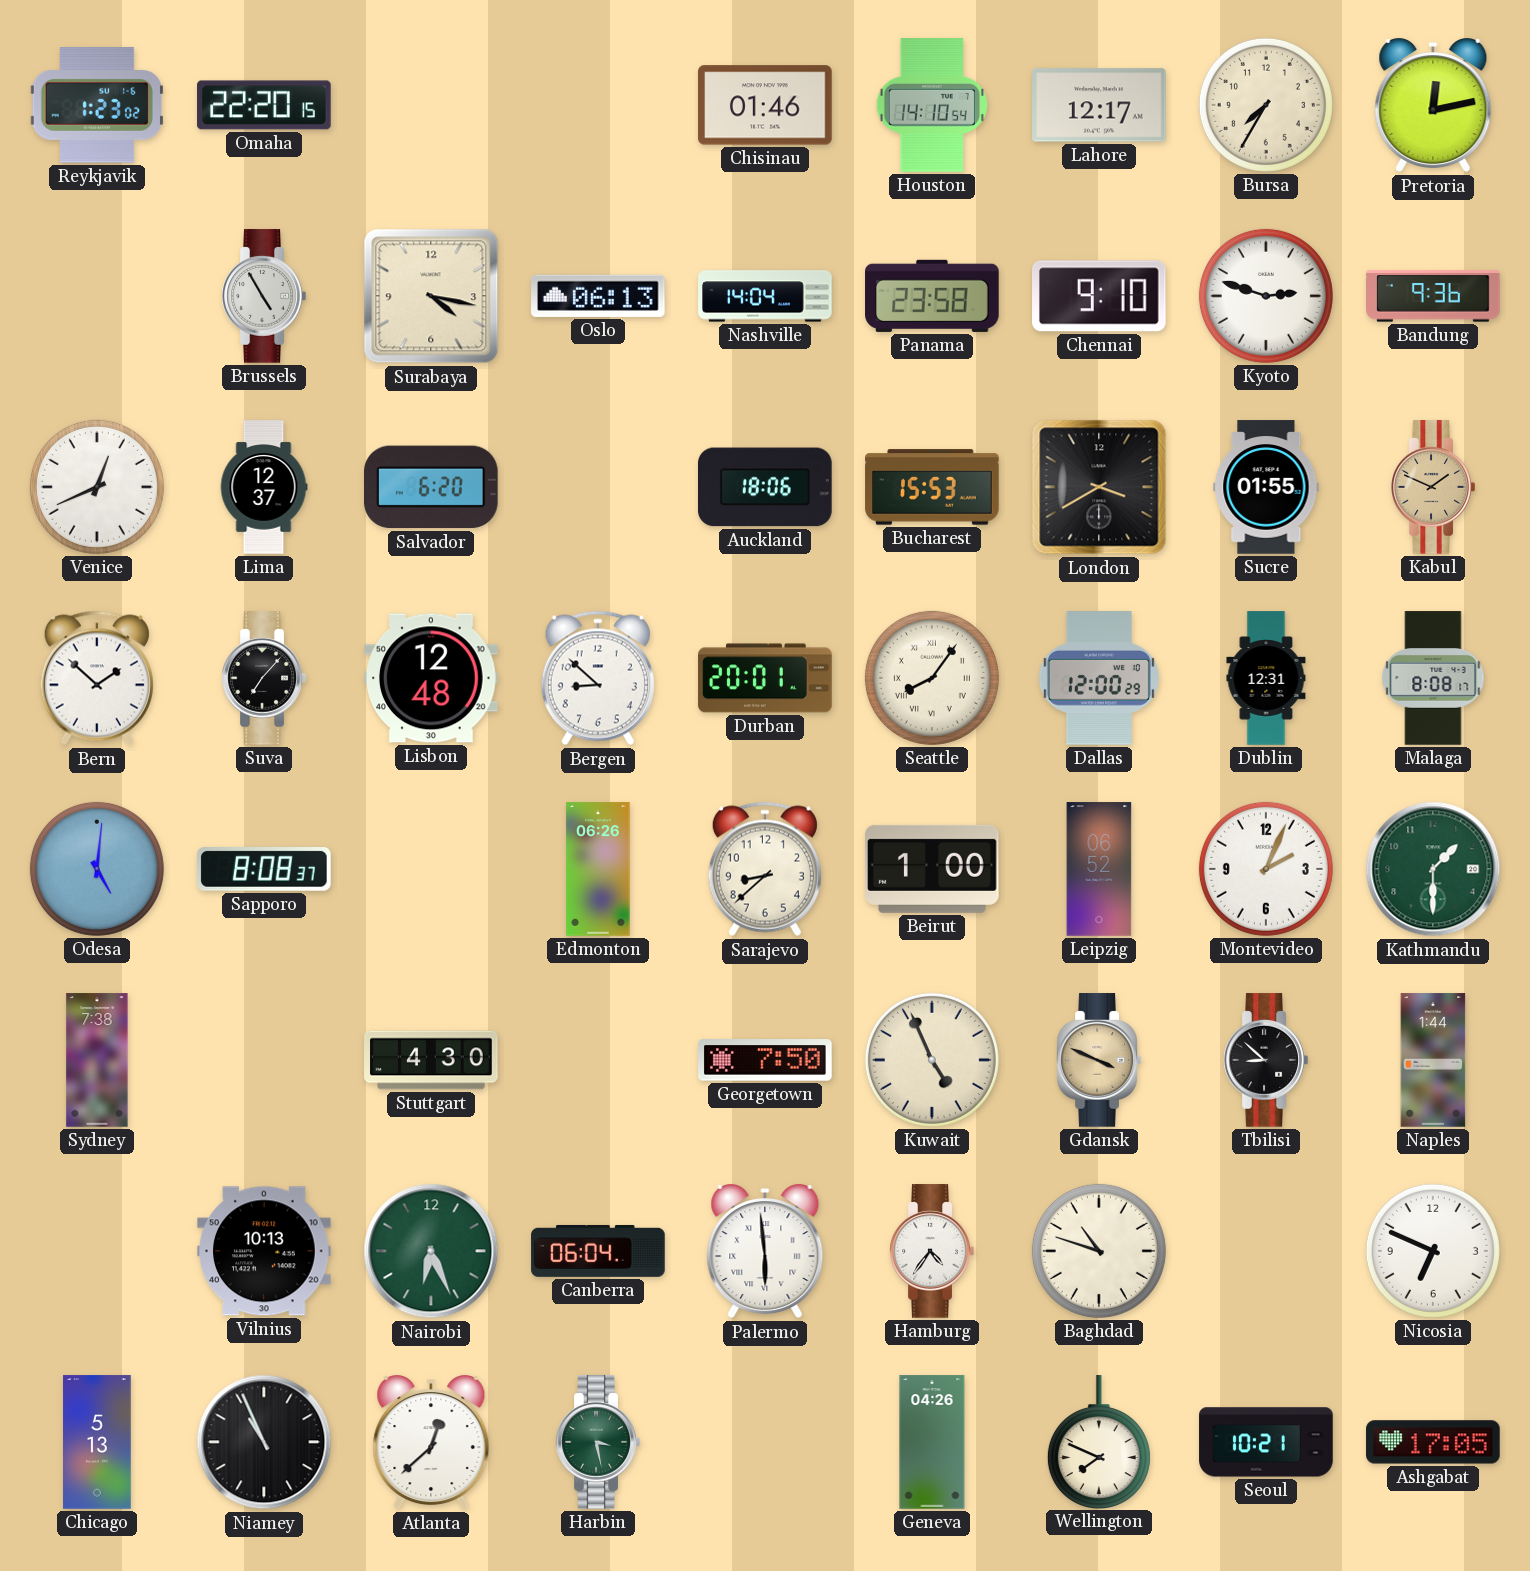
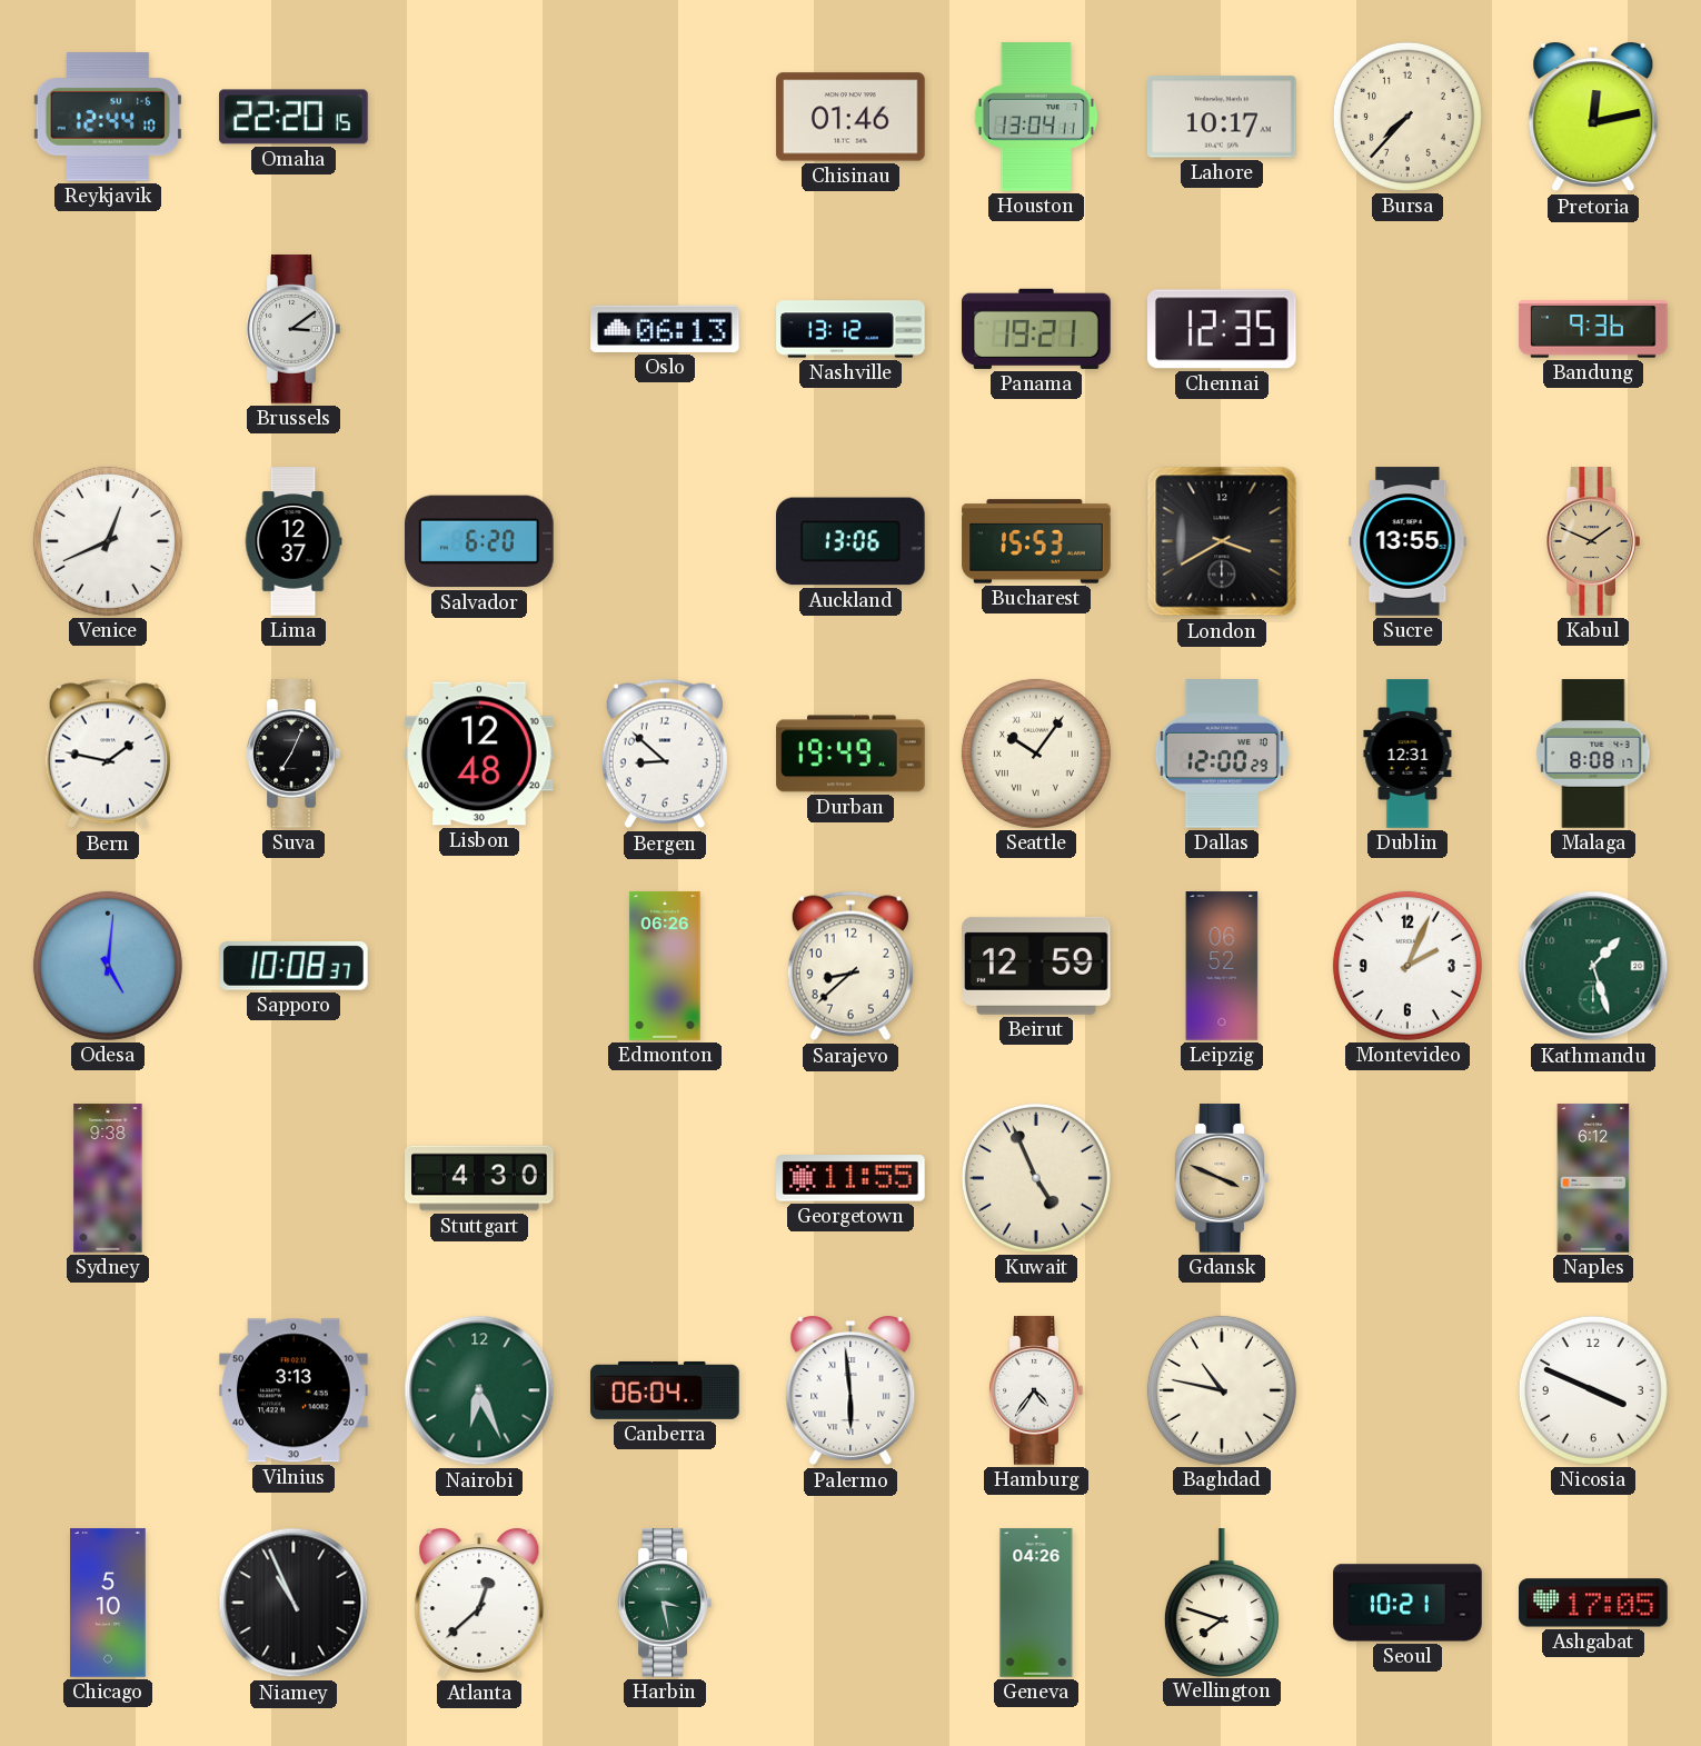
Reykjavik: 1:23 -> 12:44 (107, 117)
Houston: 14:10 -> 13:04 (1036, 117)
Lahore: 12:17 -> 10:17 (1222, 117)
Bursa: 7:35 -> 7:37 (1407, 117)
Brussels: 4:55 -> 3:09 (294, 329)
Surabaya: 4:17 -> none (431, 296)
Nashville: 14:04 -> 13:12 (850, 329)
Panama: 23:58 -> 19:21 (1036, 329)
Chennai: 9:10 -> 12:35 (1223, 329)
Kyoto: 2:48 -> none (1266, 296)
Auckland: 18:06 -> 13:06 (850, 541)
Sucre: 01:55 -> 13:55 (1407, 541)
Bern: 1:52 -> 1:47 (108, 754)
Suva: 7:07 -> 7:04 (294, 754)
Durban: 20:01 -> 19:49 (850, 754)
Seattle: 8:06 -> 10:06 (1036, 754)
Sapporo: 8:08 -> 10:08 (295, 967)
Beirut: 1:00 -> 12:59 (1036, 966)
Kathmandu: 1:30 -> 1:27 (1593, 966)
Sydney: 7:38 -> 9:38 (108, 1178)
Georgetown: 7:50 -> 11:55 (850, 1178)
Tbilisi: 8:52 -> none (1266, 1060)
Naples: 1:44 -> 6:12 (1593, 1178)
Vilnius: 10:13 -> 3:13 (294, 1390)
Baghdad: 10:48 -> 10:47 (1222, 1390)
Nicosia: 6:49 -> 3:49 (1593, 1390)
Chicago: 5:13 -> 5:10 (108, 1603)
Wellington: 7:49 -> 7:48 (1222, 1603)
